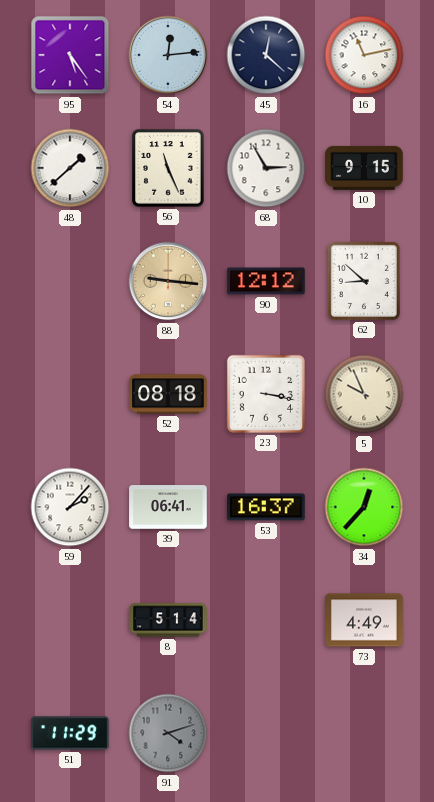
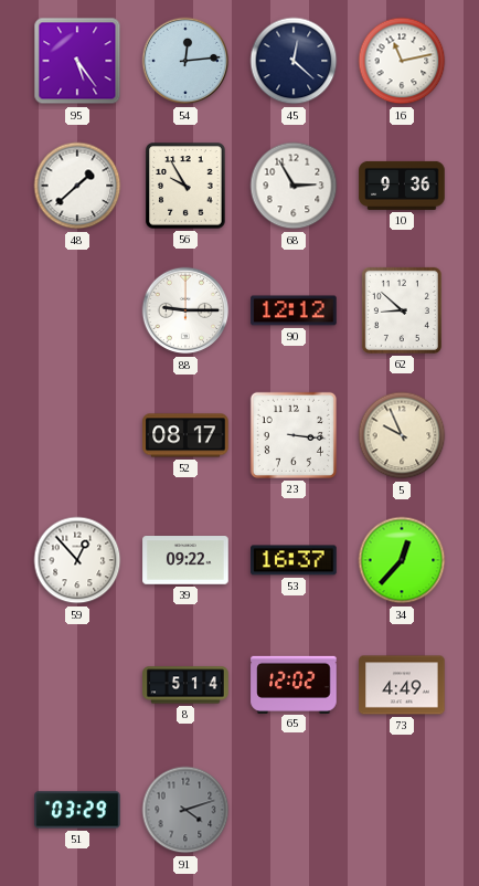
56: 11:26 -> 9:55 (185, 186)
10: 9:15 -> 9:36 (402, 186)
88: 9:16 -> 9:15 (185, 310)
88 dial: champagne -> white (185, 310)
52: 08:18 -> 08:17 (185, 435)
23: 3:17 -> 3:16 (294, 435)
59: 2:07 -> 12:53 (77, 560)
39: 06:41 -> 09:22 (185, 560)
65: none -> 12:02 (294, 684)
51: 11:29 -> 03:29 (77, 810)
